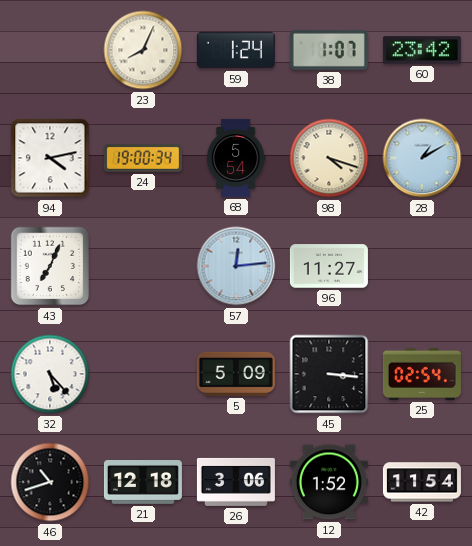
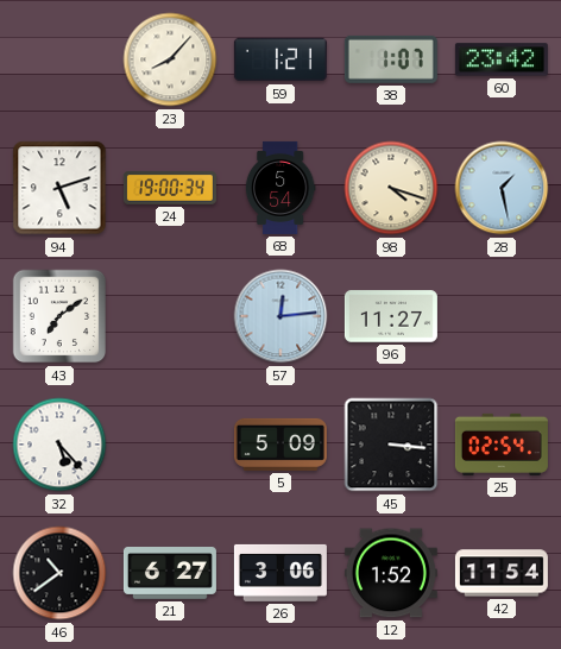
23: 8:04 -> 8:07 (170, 59)
59: 1:24 -> 1:21 (280, 59)
94: 4:13 -> 5:12 (59, 188)
28: 1:10 -> 1:28 (502, 188)
43: 7:04 -> 7:09 (59, 316)
46: 10:42 -> 10:39 (59, 573)
21: 12:18 -> 6:27 (170, 574)
